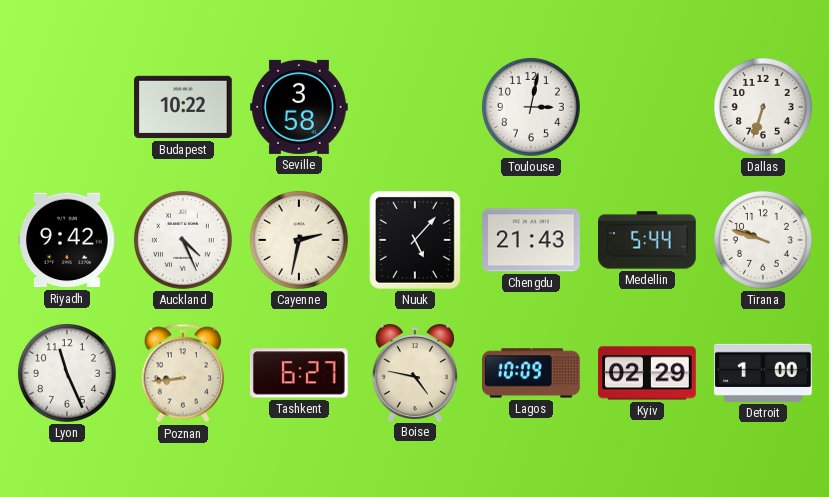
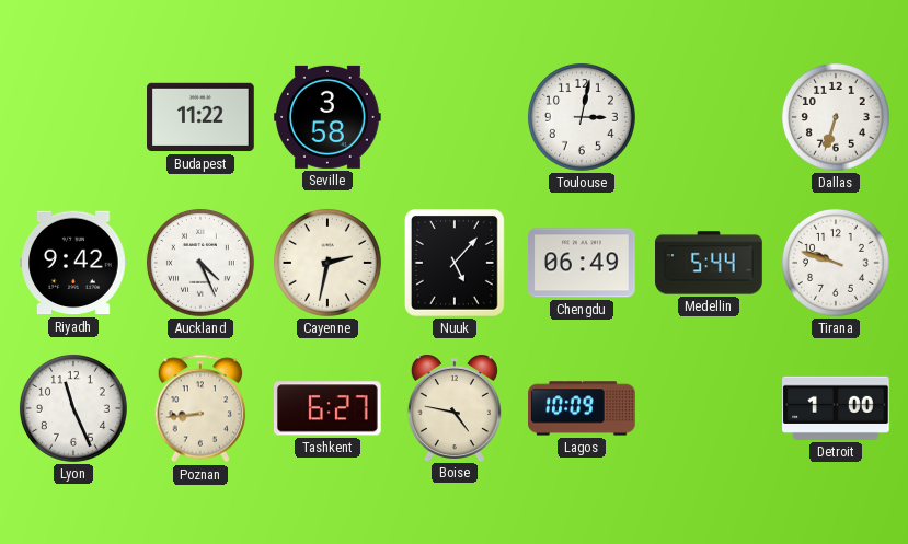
Budapest: 10:22 -> 11:22 (200, 117)
Chengdu: 21:43 -> 06:49 (582, 263)
Kyiv: 02:29 -> none (647, 373)
